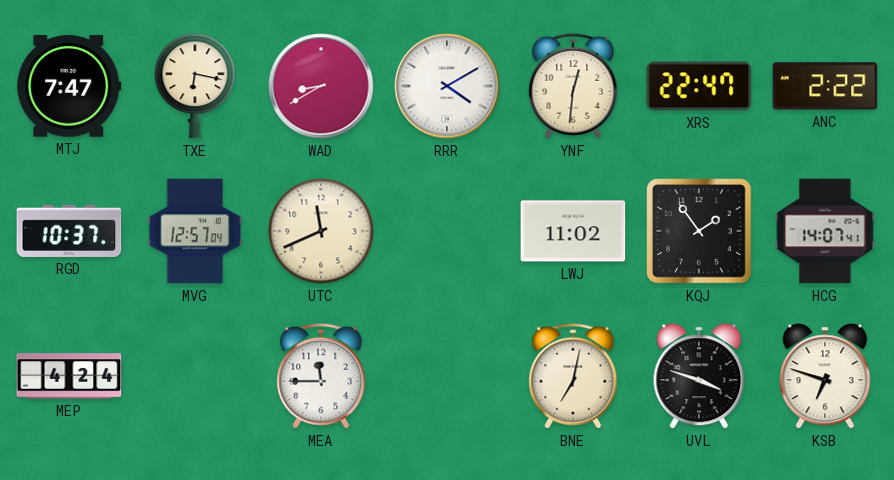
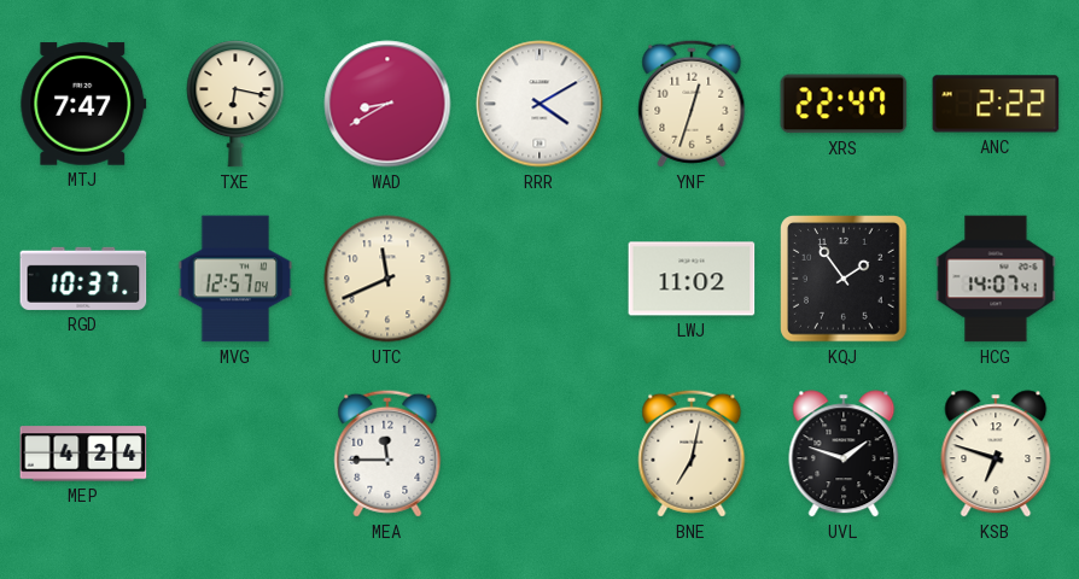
YNF: 12:31 -> 12:33 (692, 104)
UVL: 3:48 -> 1:48 (844, 454)
